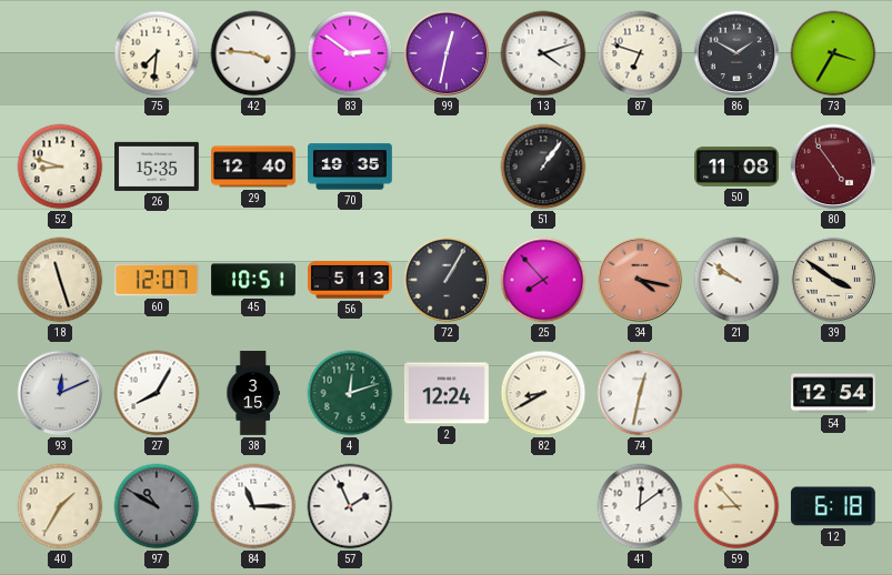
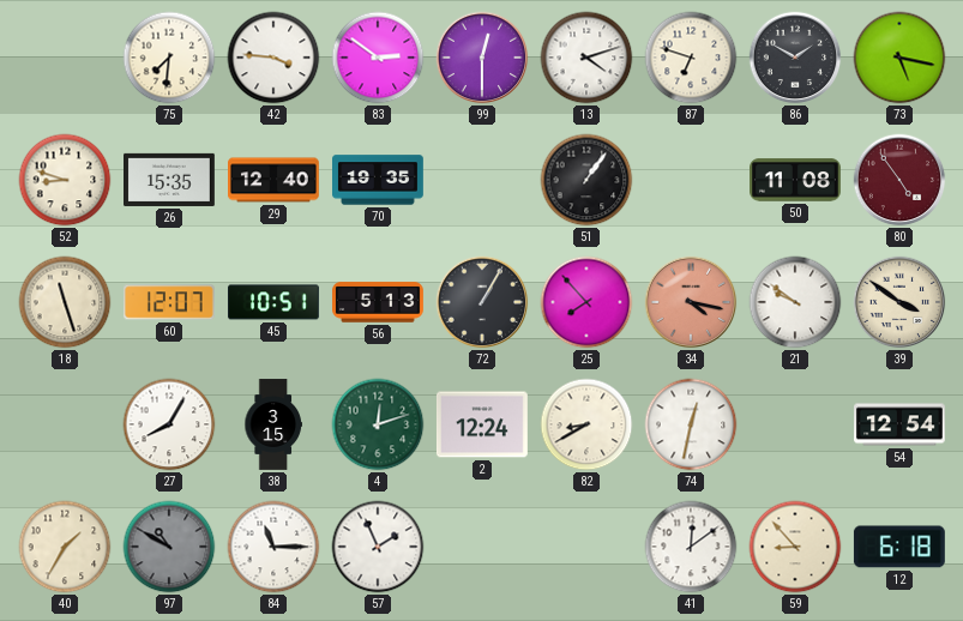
99: 12:32 -> 12:30 (482, 58)
73: 3:35 -> 5:17 (899, 58)
93: 12:11 -> none (60, 393)
